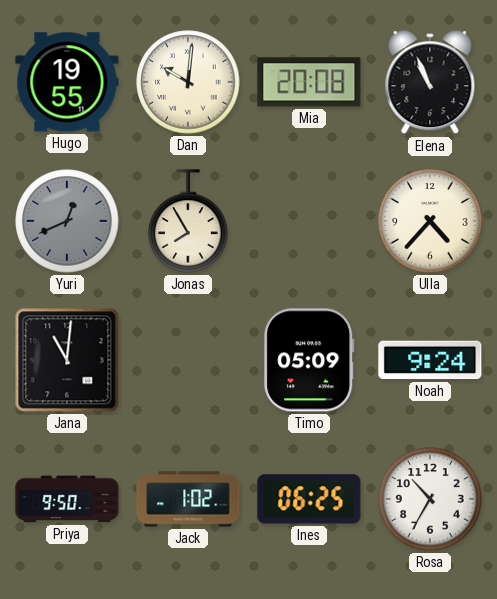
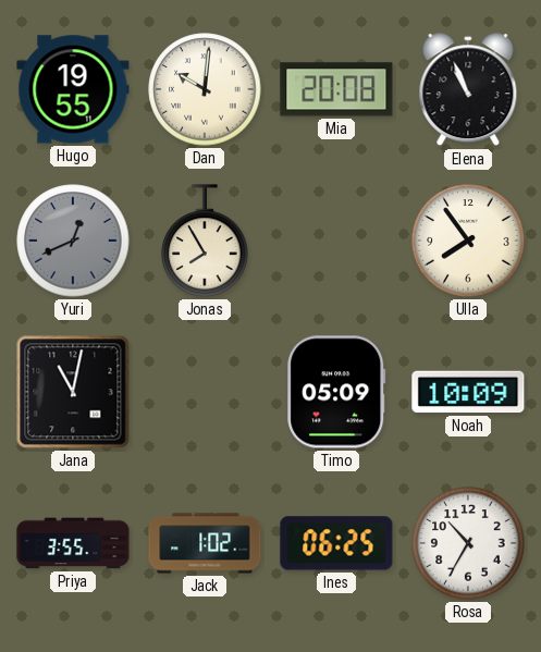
Ulla: 4:37 -> 7:54 (468, 241)
Jana: 11:01 -> 11:02 (73, 392)
Noah: 9:24 -> 10:09 (468, 392)
Priya: 9:50 -> 3:55 (73, 543)
